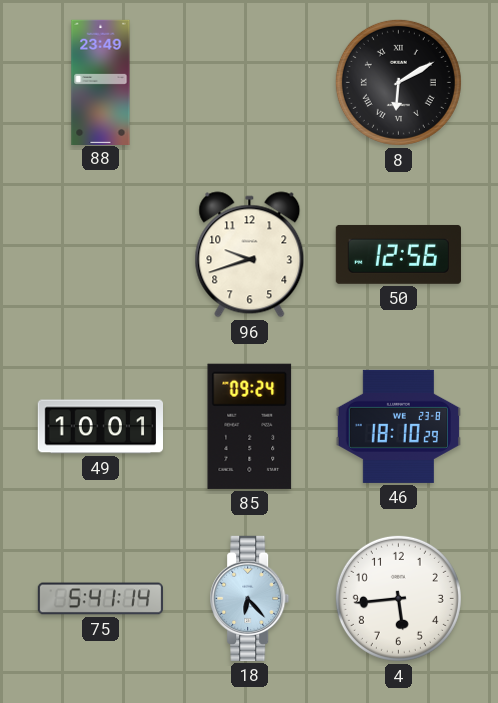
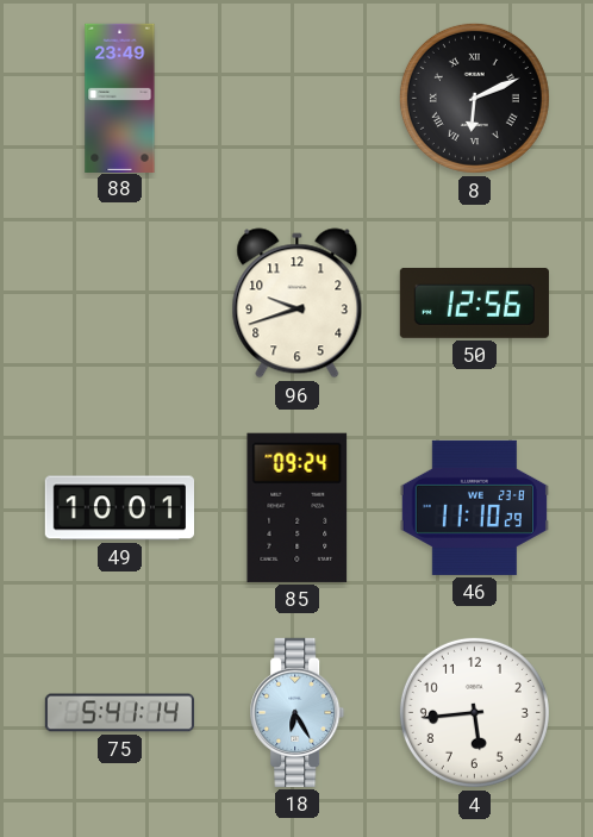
8: 6:10 -> 6:11 (474, 98)
46: 18:10 -> 11:10 (474, 507)
18: 6:23 -> 6:25 (298, 712)
